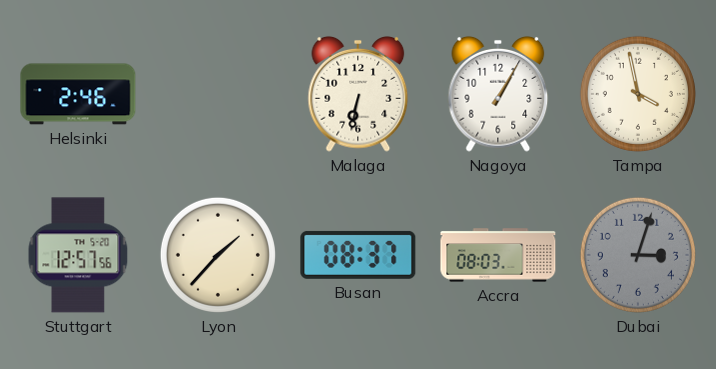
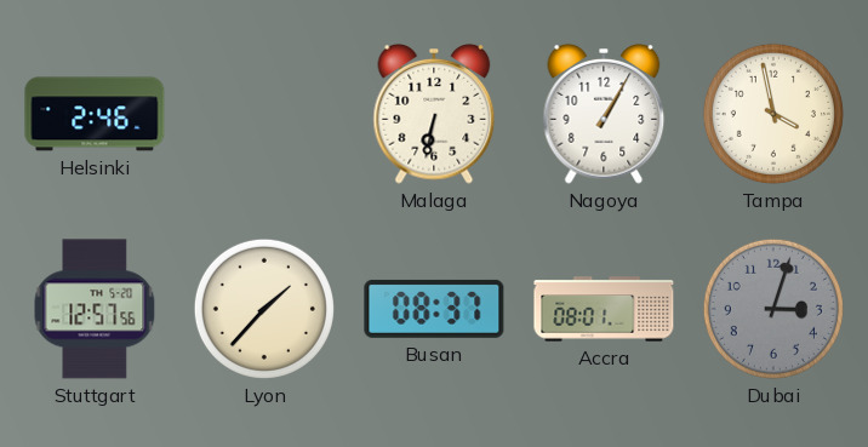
Accra: 08:03 -> 08:01 (604, 309)
